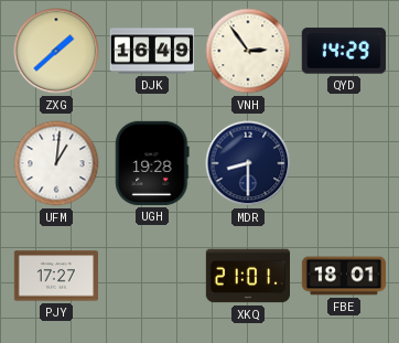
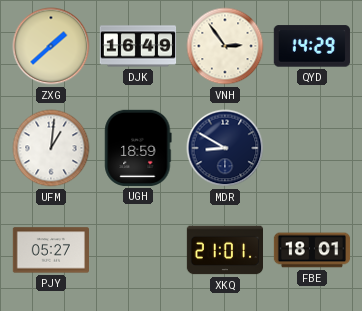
UGH: 19:28 -> 18:59 (138, 148)
MDR: 8:30 -> 8:50 (225, 148)
PJY: 17:27 -> 05:27 (50, 250)
